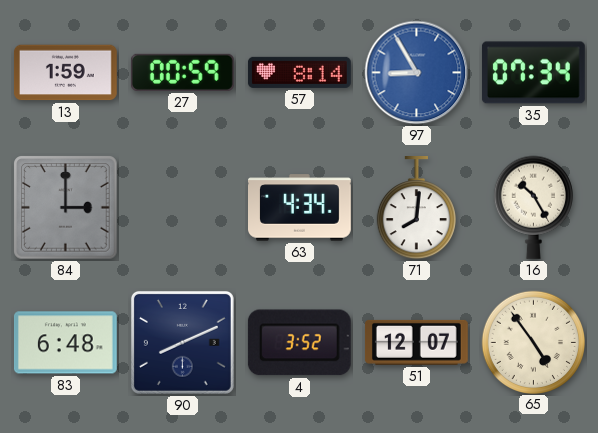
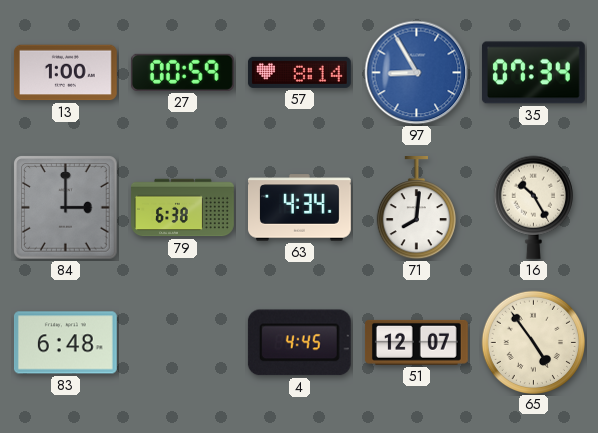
13: 1:59 -> 1:00 (66, 73)
79: none -> 6:38 (183, 208)
90: 8:11 -> none (182, 342)
4: 3:52 -> 4:45 (299, 343)
